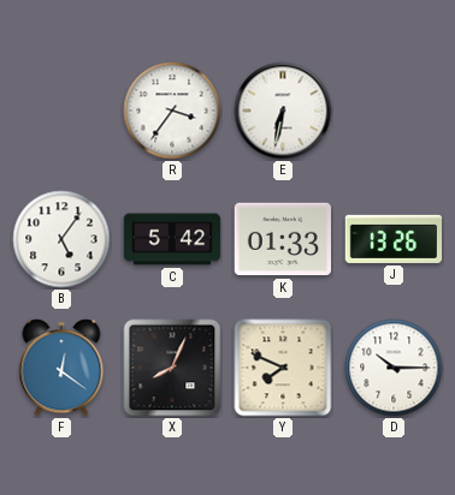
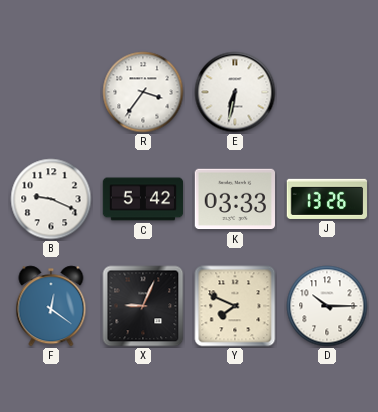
B: 5:06 -> 9:19 (51, 199)
K: 01:33 -> 03:33 (234, 199)
X: 8:04 -> 9:04 (143, 306)
